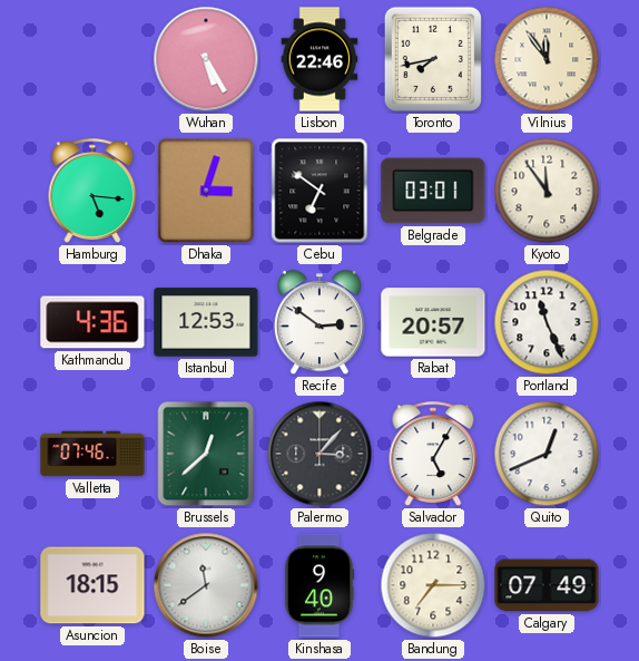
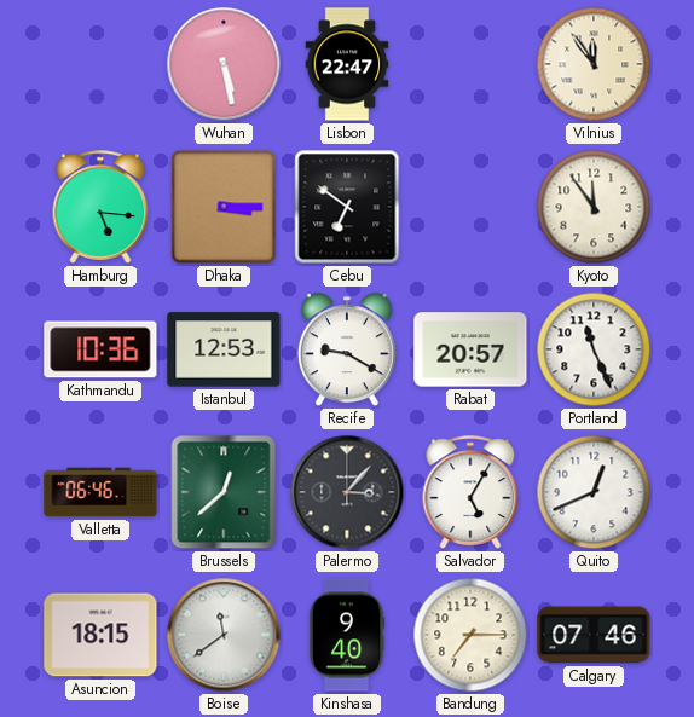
Wuhan: 5:25 -> 5:28 (224, 64)
Lisbon: 22:46 -> 22:47 (347, 64)
Toronto: 7:43 -> none (433, 59)
Dhaka: 3:03 -> 3:15 (224, 207)
Belgrade: 03:01 -> none (433, 191)
Kathmandu: 4:36 -> 10:36 (100, 349)
Recife: 2:51 -> 9:20 (347, 351)
Valletta: 07:46 -> 06:46 (100, 492)
Calgary: 07:49 -> 07:46 (594, 635)
